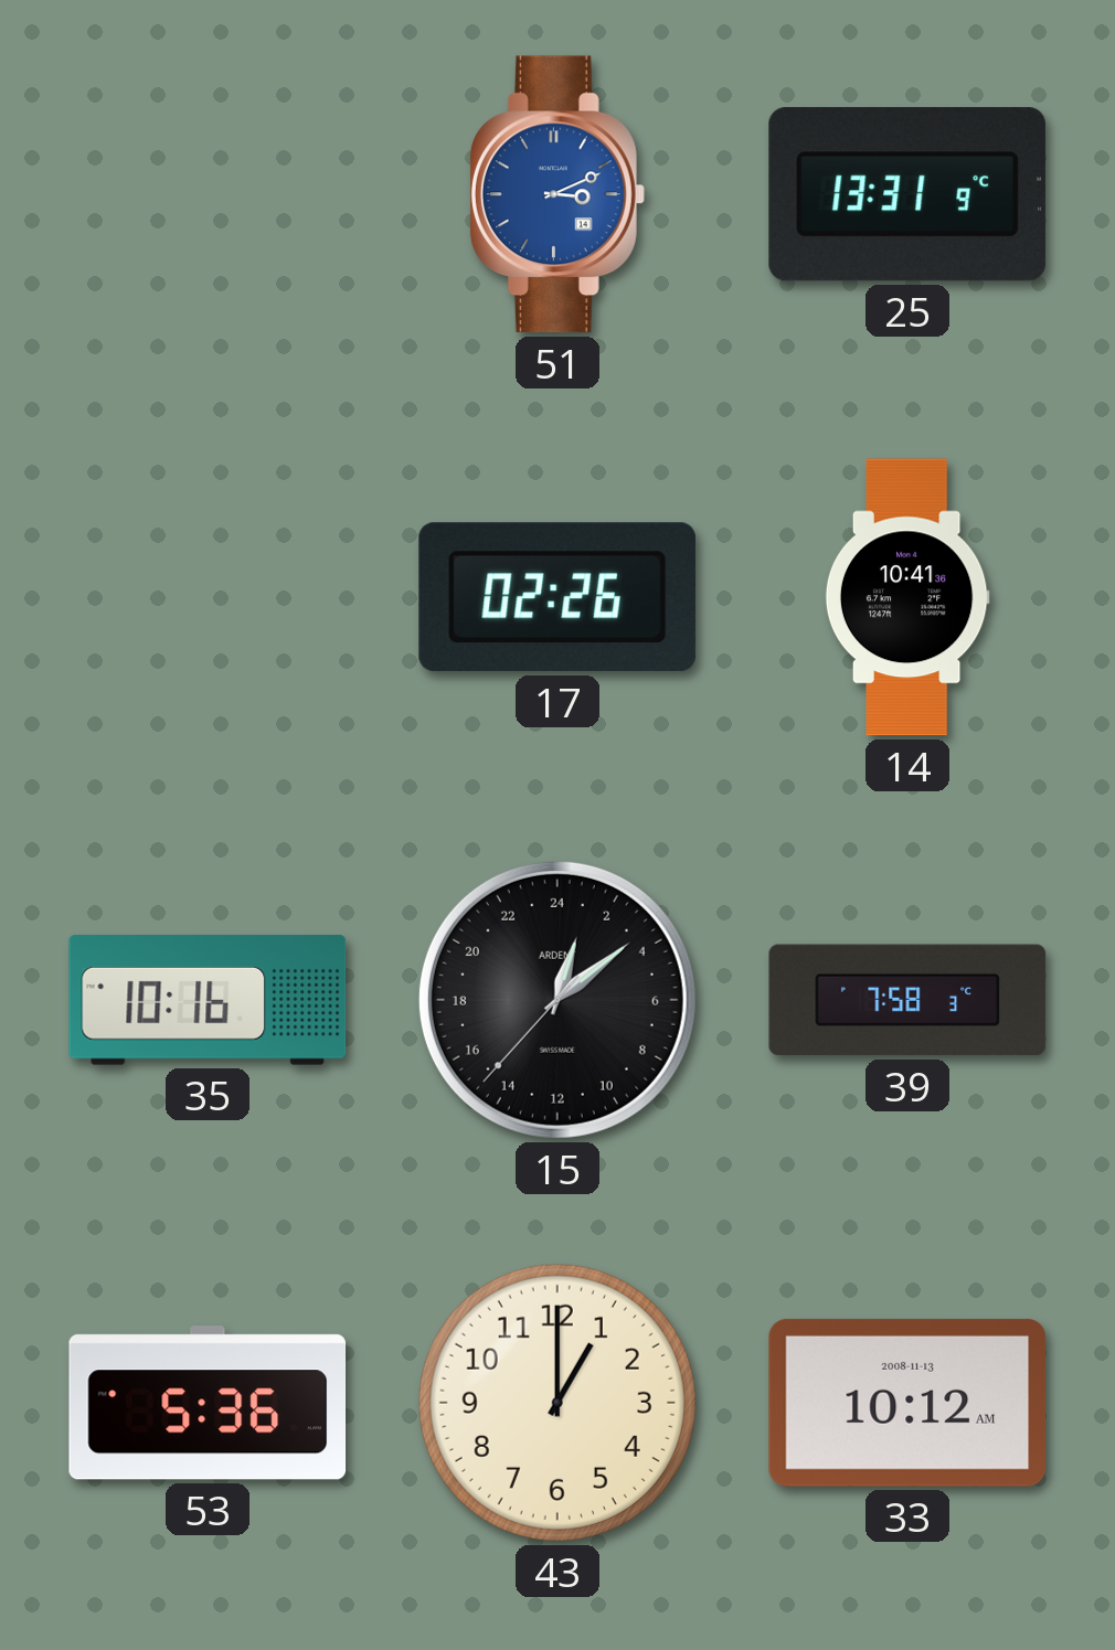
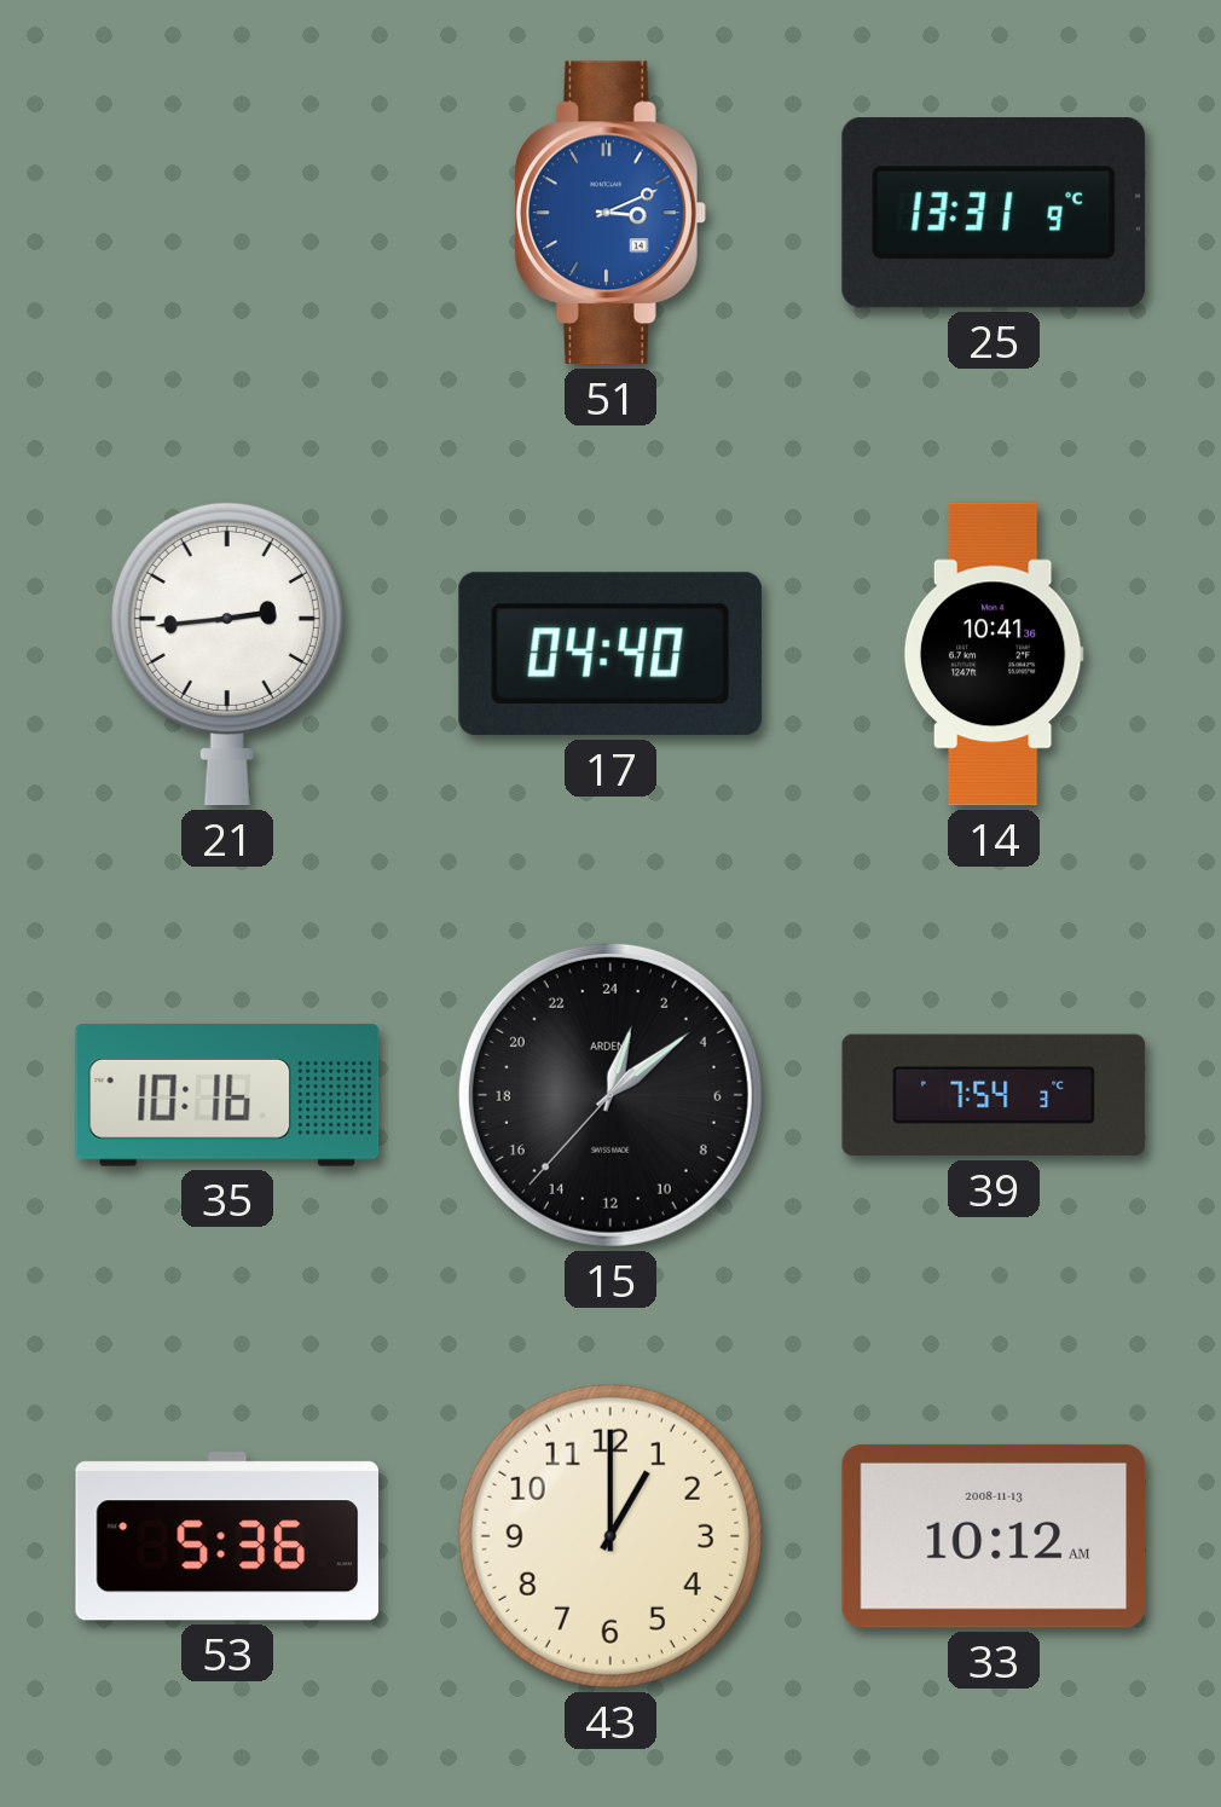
21: none -> 2:44 (227, 654)
17: 02:26 -> 04:40 (610, 654)
39: 7:58 -> 7:54 (994, 1095)
